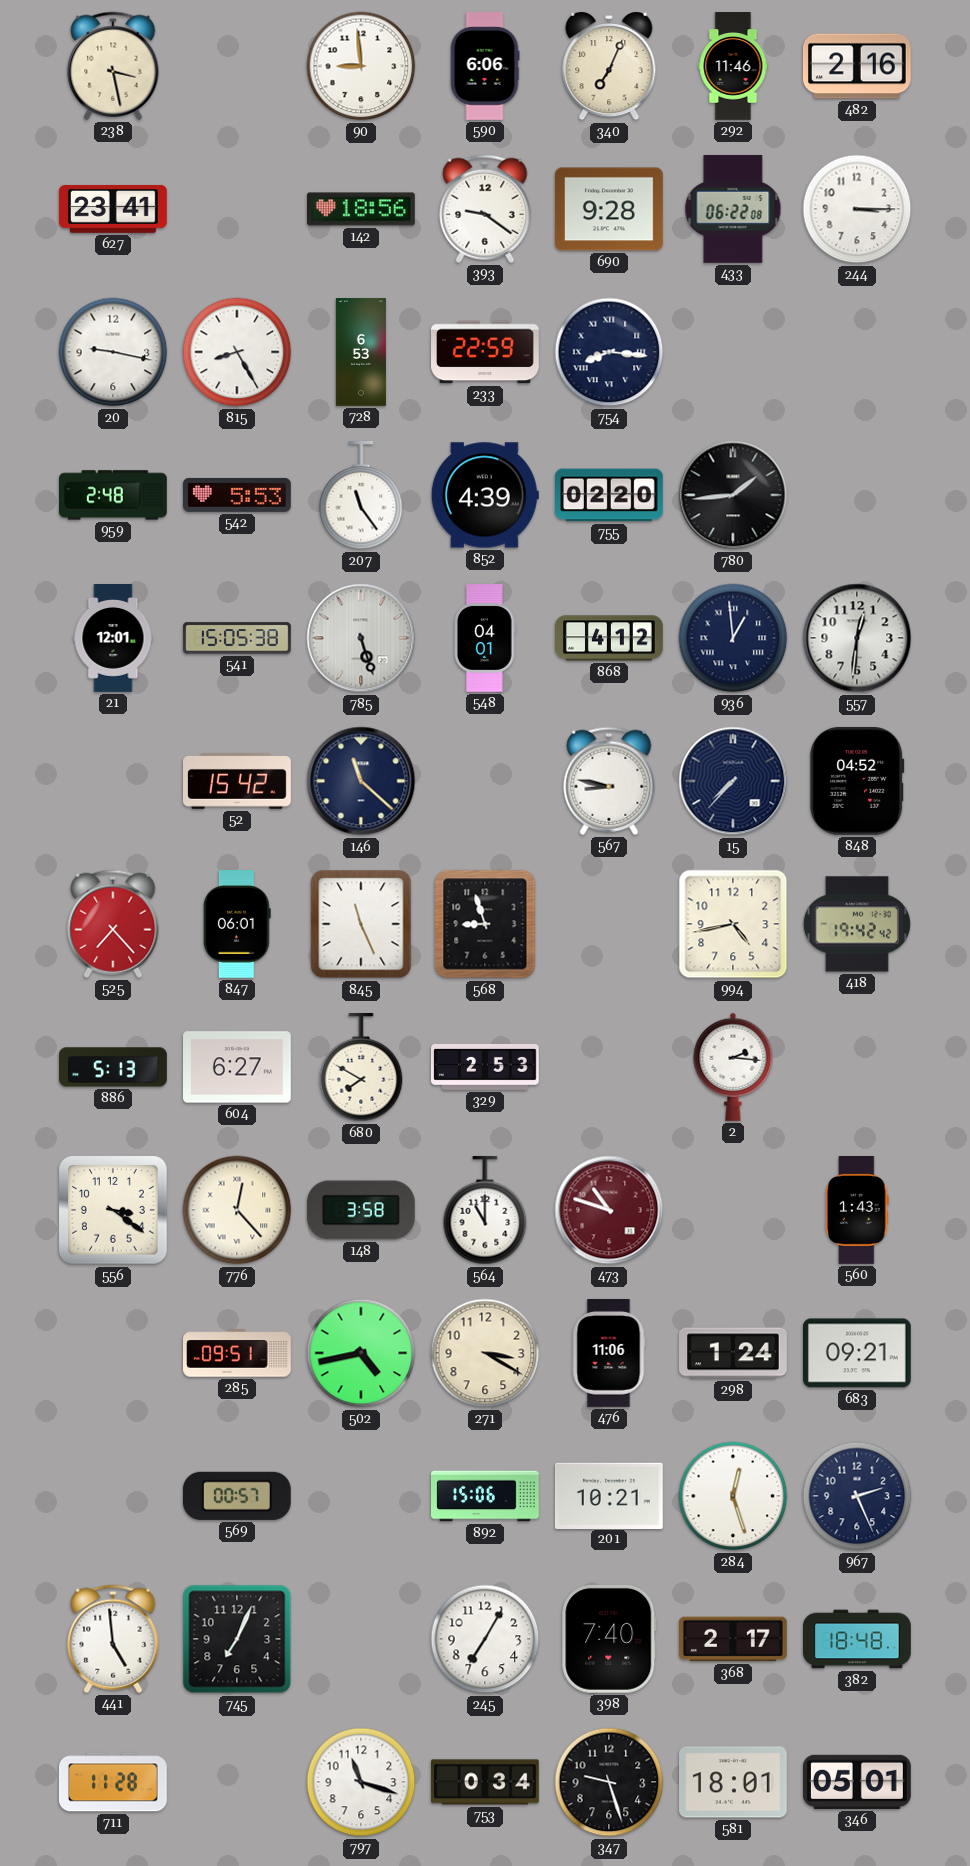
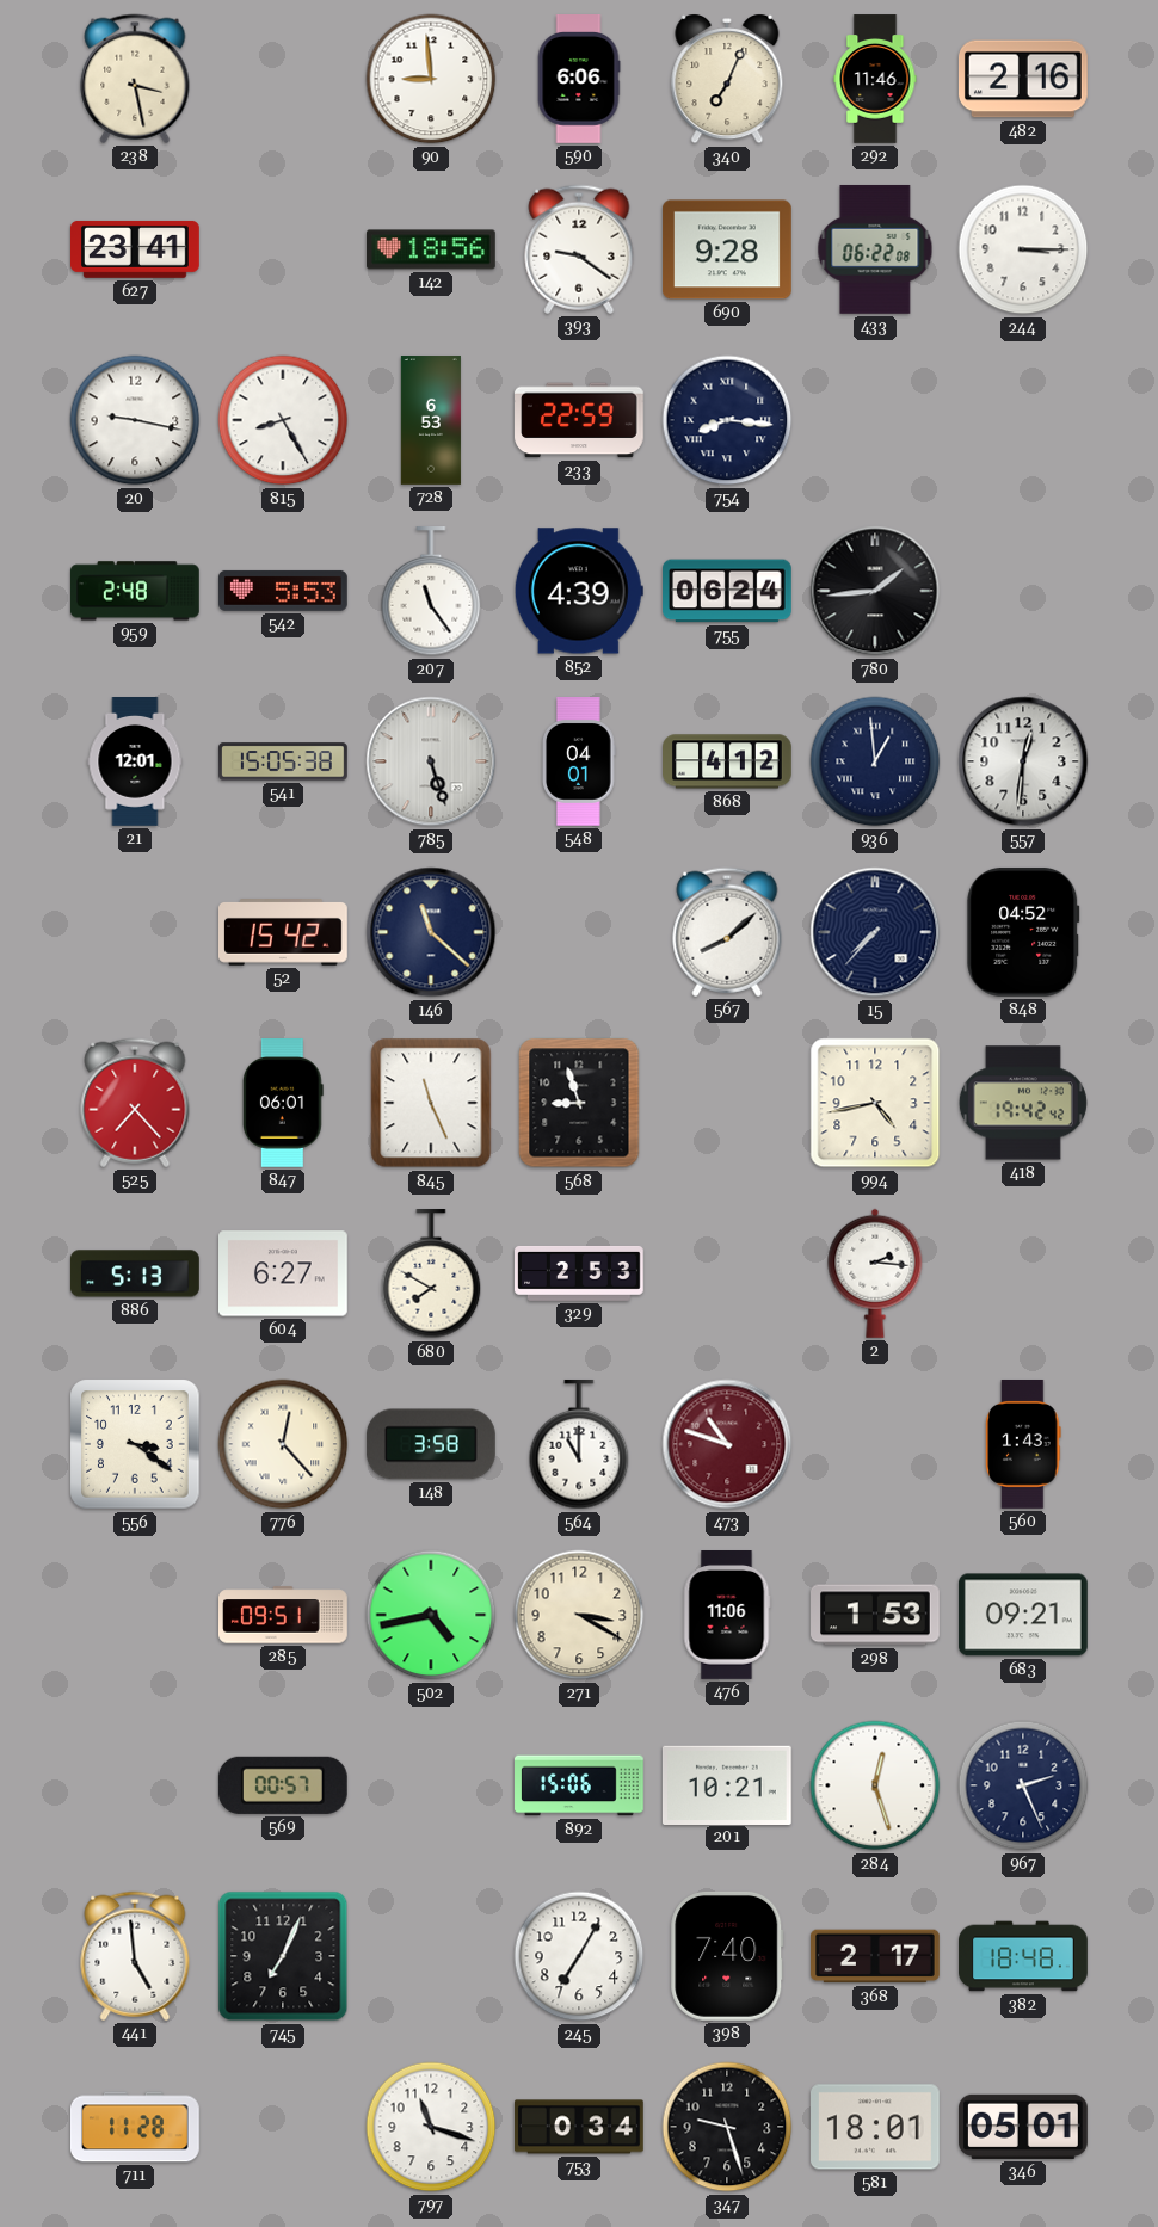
755: 02:20 -> 06:24 (728, 591)
567: 8:47 -> 8:08 (727, 932)
298: 1:24 -> 1:53 (876, 1615)
